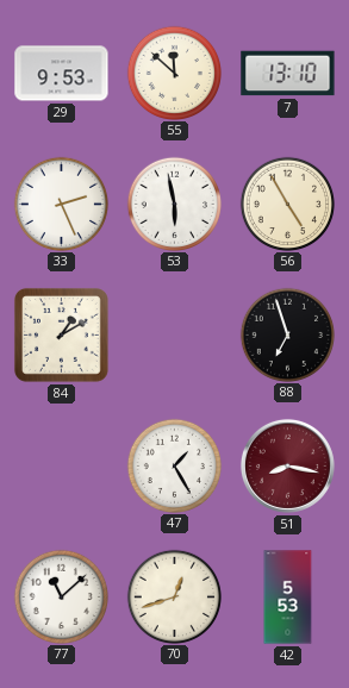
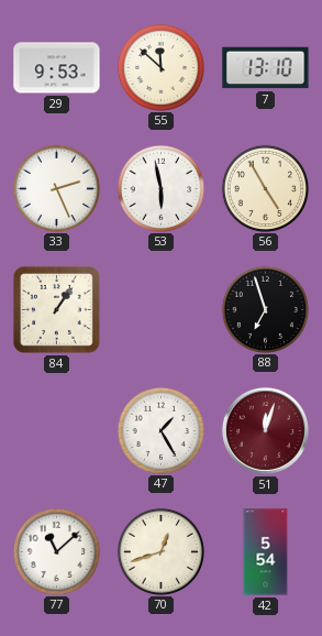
84: 1:10 -> 1:06 (56, 309)
51: 8:17 -> 12:03 (265, 430)
42: 5:53 -> 5:54 (266, 552)
